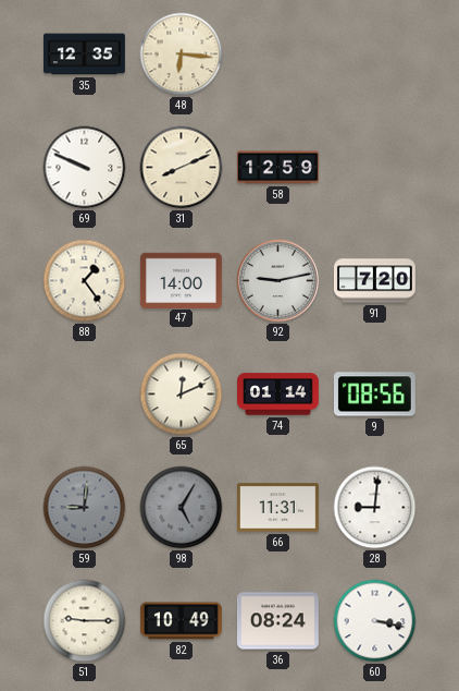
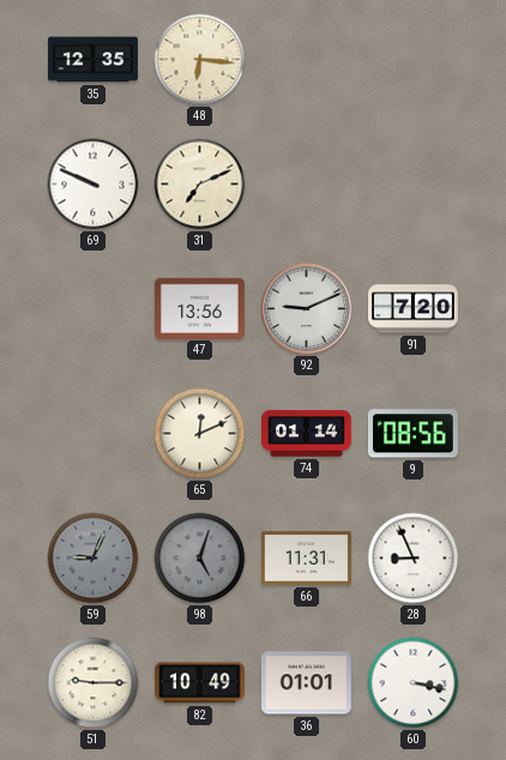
31: 8:11 -> 7:11 (200, 185)
58: 12:59 -> none (277, 168)
88: 1:24 -> none (85, 281)
47: 14:00 -> 13:56 (199, 308)
92: 9:13 -> 9:11 (307, 309)
59: 9:01 -> 9:04 (94, 559)
98: 5:05 -> 5:03 (200, 559)
28: 9:01 -> 8:56 (414, 559)
36: 08:24 -> 01:01 (306, 683)
